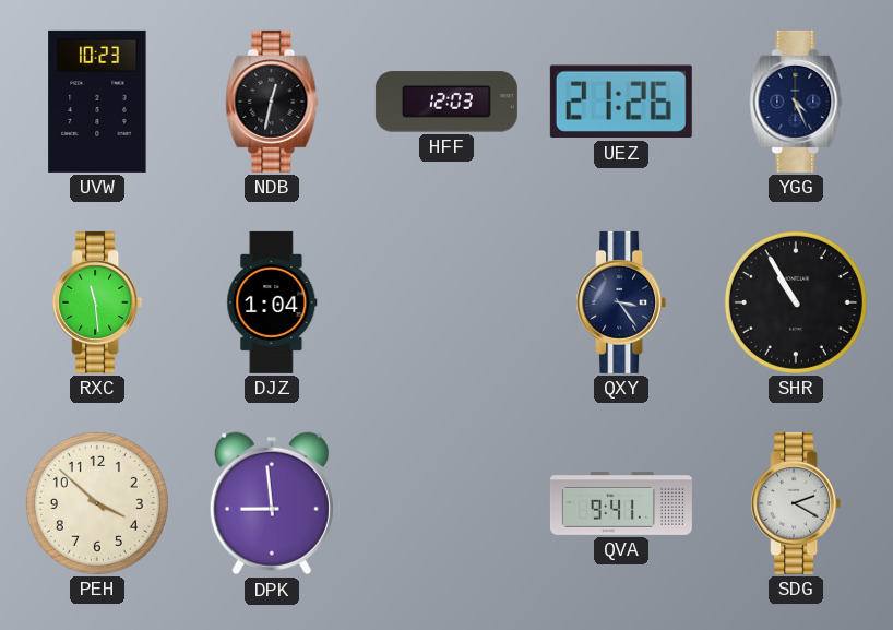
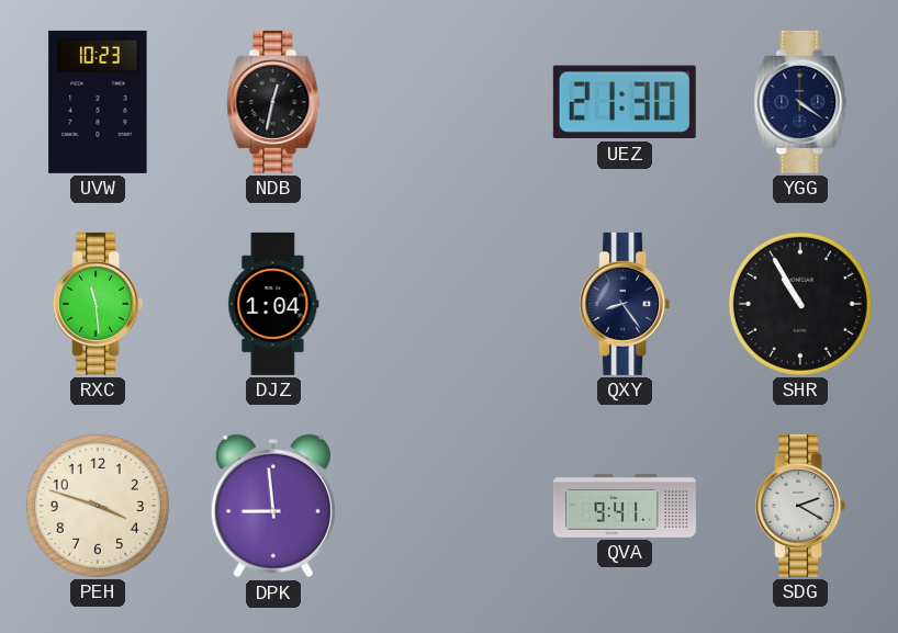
HFF: 12:03 -> none (446, 102)
UEZ: 21:26 -> 21:30 (625, 102)
YGG: 4:26 -> 4:21 (800, 102)
QXY: 3:24 -> 8:24 (625, 304)
PEH: 3:52 -> 3:48 (98, 506)
